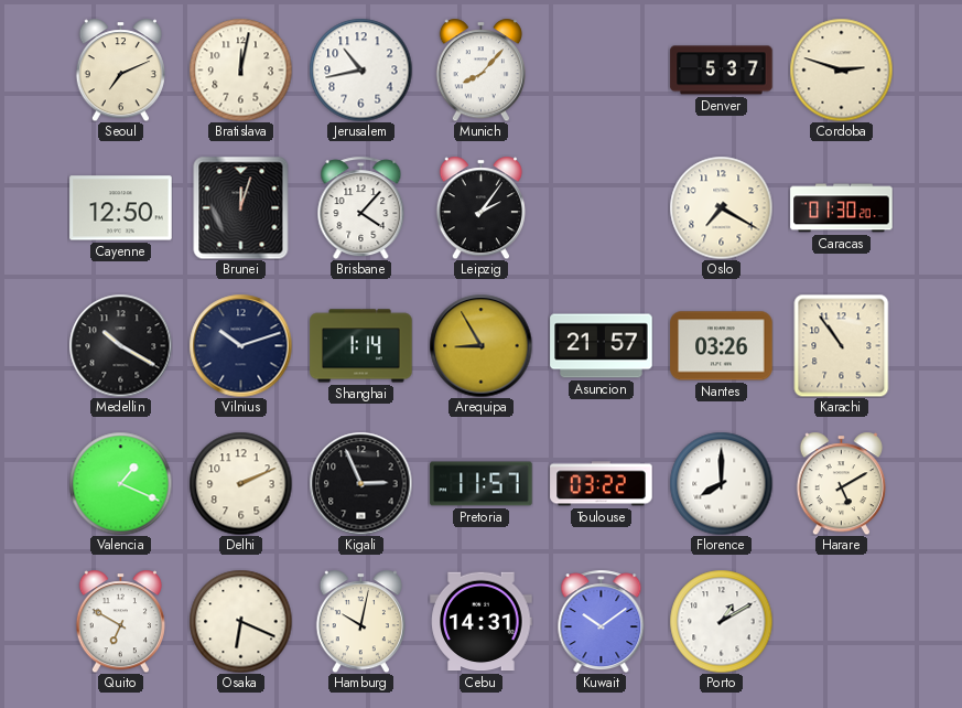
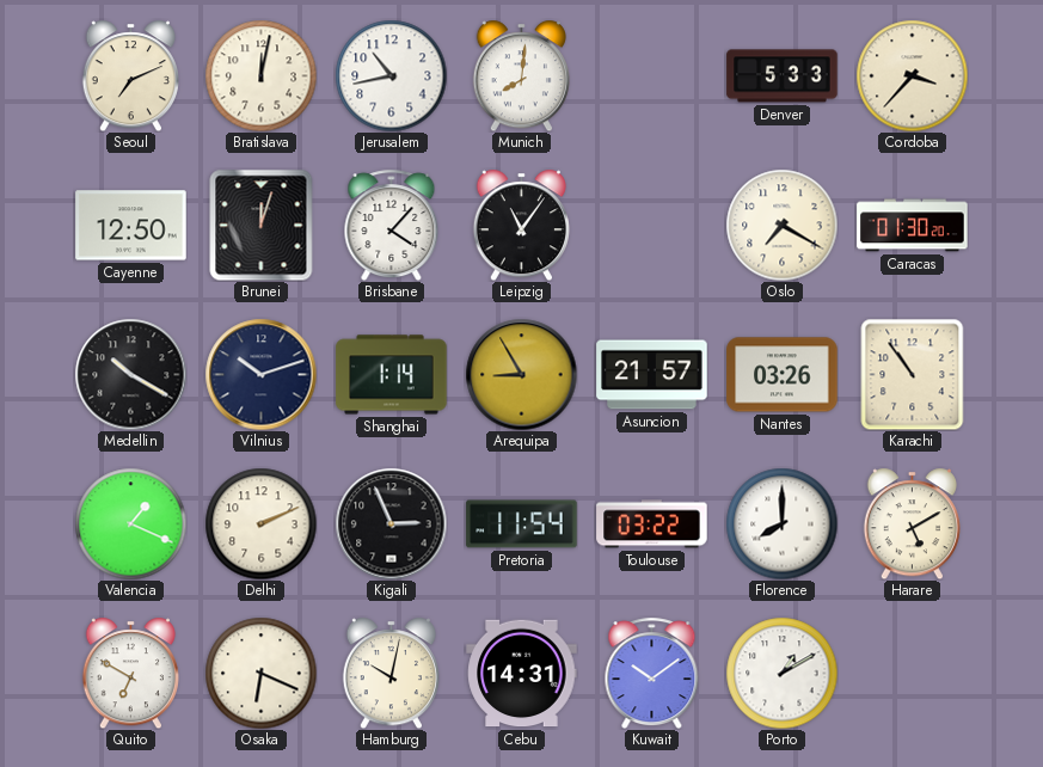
Munich: 8:07 -> 8:01 (521, 75)
Denver: 5:37 -> 5:33 (783, 76)
Cordoba: 2:48 -> 3:37 (912, 75)
Leipzig: 2:06 -> 11:06 (521, 225)
Pretoria: 11:57 -> 11:54 (522, 524)
